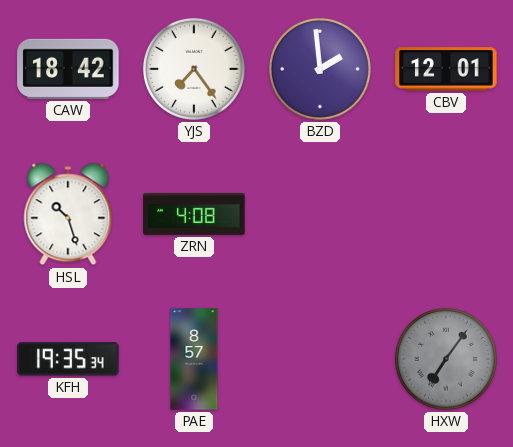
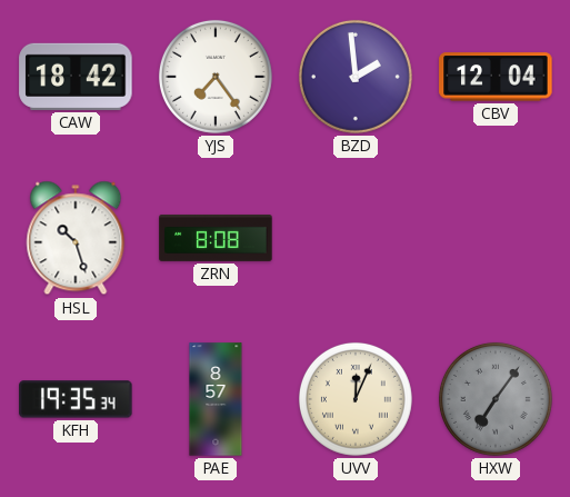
CBV: 12:01 -> 12:04 (496, 77)
ZRN: 4:08 -> 8:08 (216, 238)
UVV: none -> 12:04 (356, 399)
